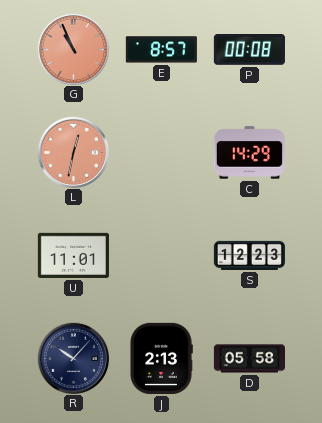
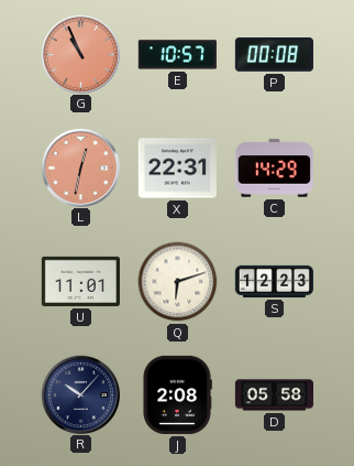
E: 8:57 -> 10:57 (177, 55)
X: none -> 22:31 (177, 169)
Q: none -> 6:12 (178, 282)
J: 2:13 -> 2:08 (177, 394)
